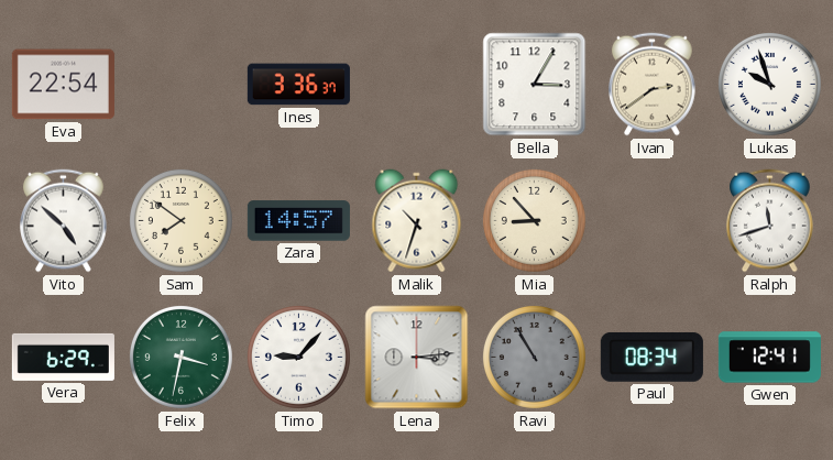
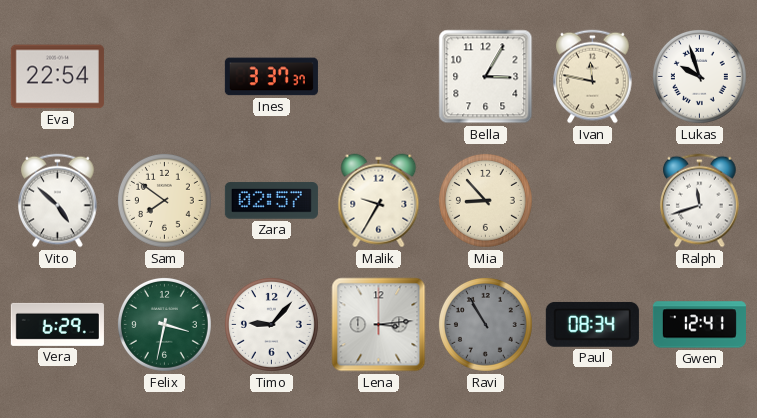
Ines: 3:36 -> 3:37 (271, 77)
Ivan: 2:39 -> 11:47 (593, 77)
Zara: 14:57 -> 02:57 (271, 201)
Malik: 10:33 -> 9:35 (379, 201)
